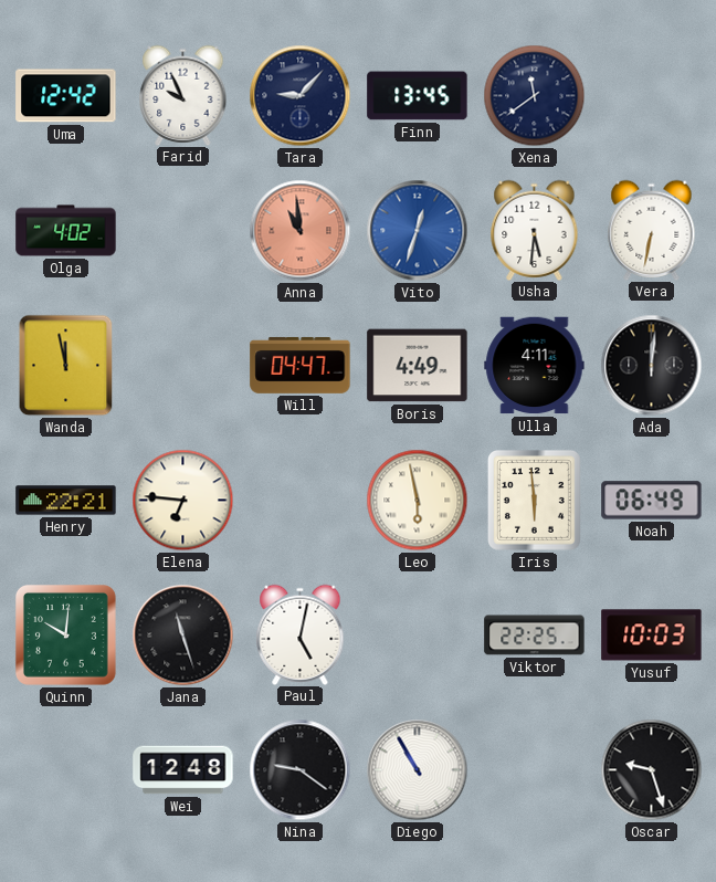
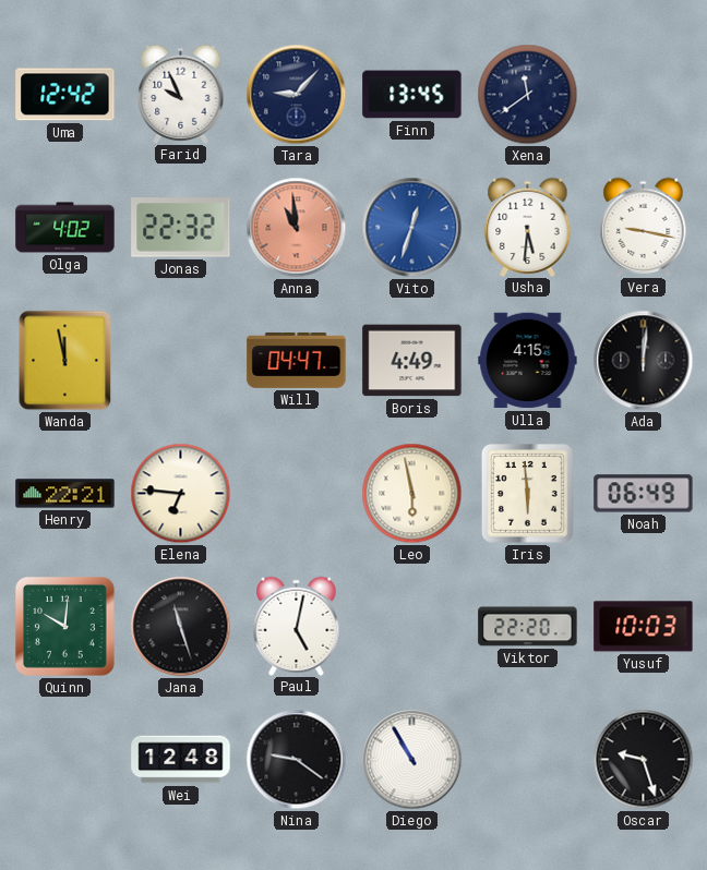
Jonas: none -> 22:32 (181, 228)
Vera: 6:32 -> 9:17 (644, 227)
Ulla: 4:11 -> 4:15 (528, 361)
Viktor: 22:25 -> 22:20 (528, 627)
